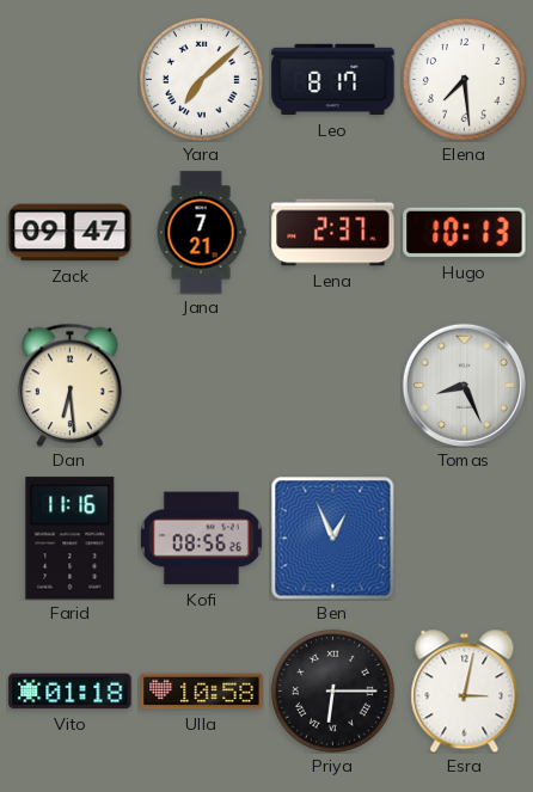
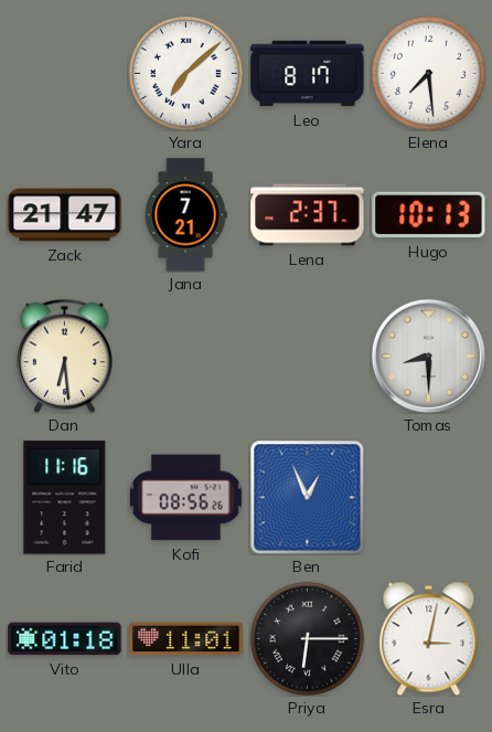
Zack: 09:47 -> 21:47 (65, 215)
Tomas: 8:26 -> 8:30 (428, 356)
Ulla: 10:58 -> 11:01 (186, 639)
